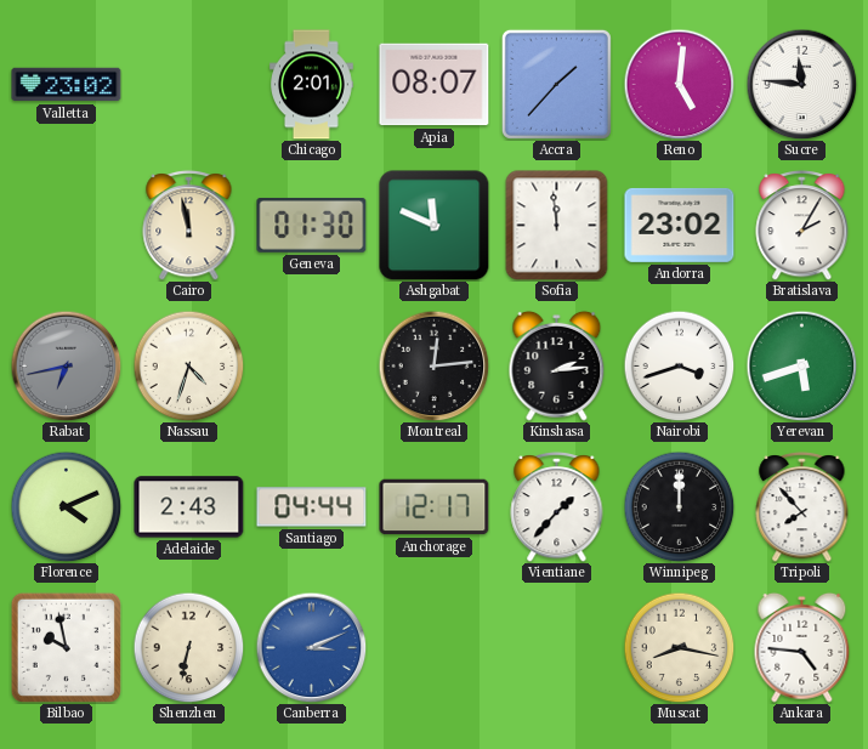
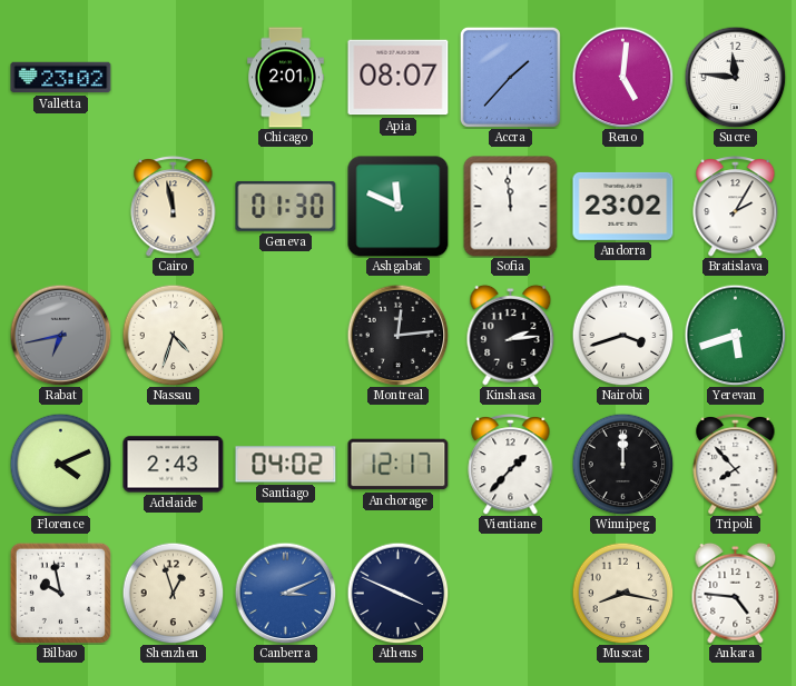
Santiago: 04:44 -> 04:02 (286, 465)
Shenzhen: 6:32 -> 12:57 (173, 593)
Athens: none -> 3:49 (397, 593)
